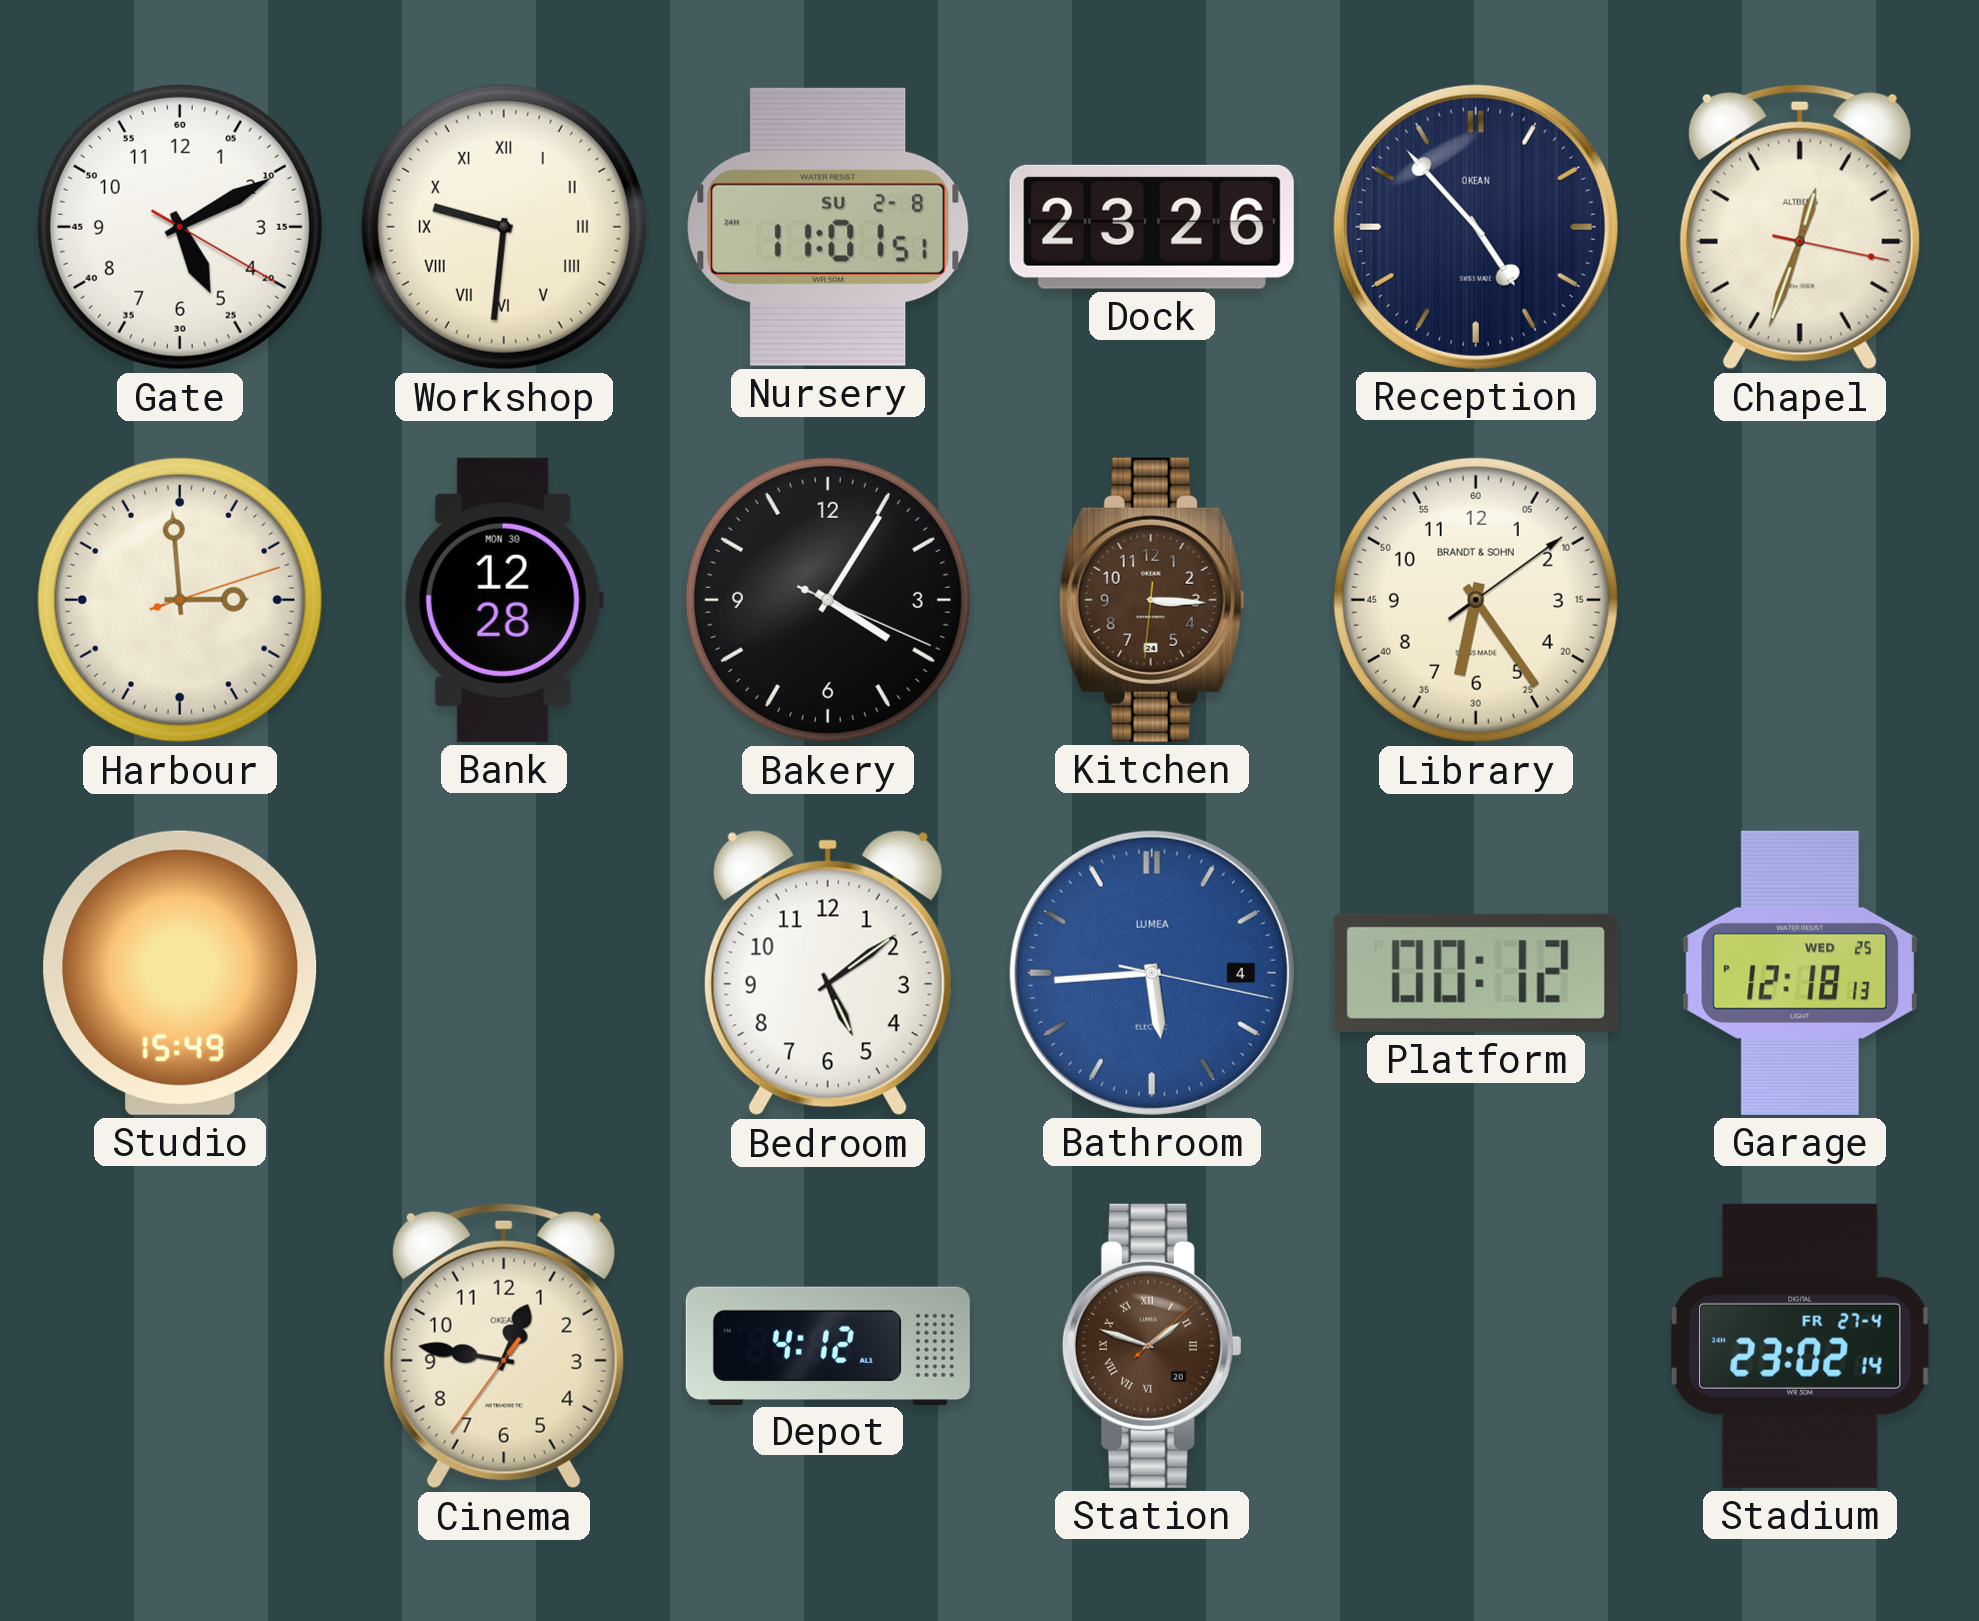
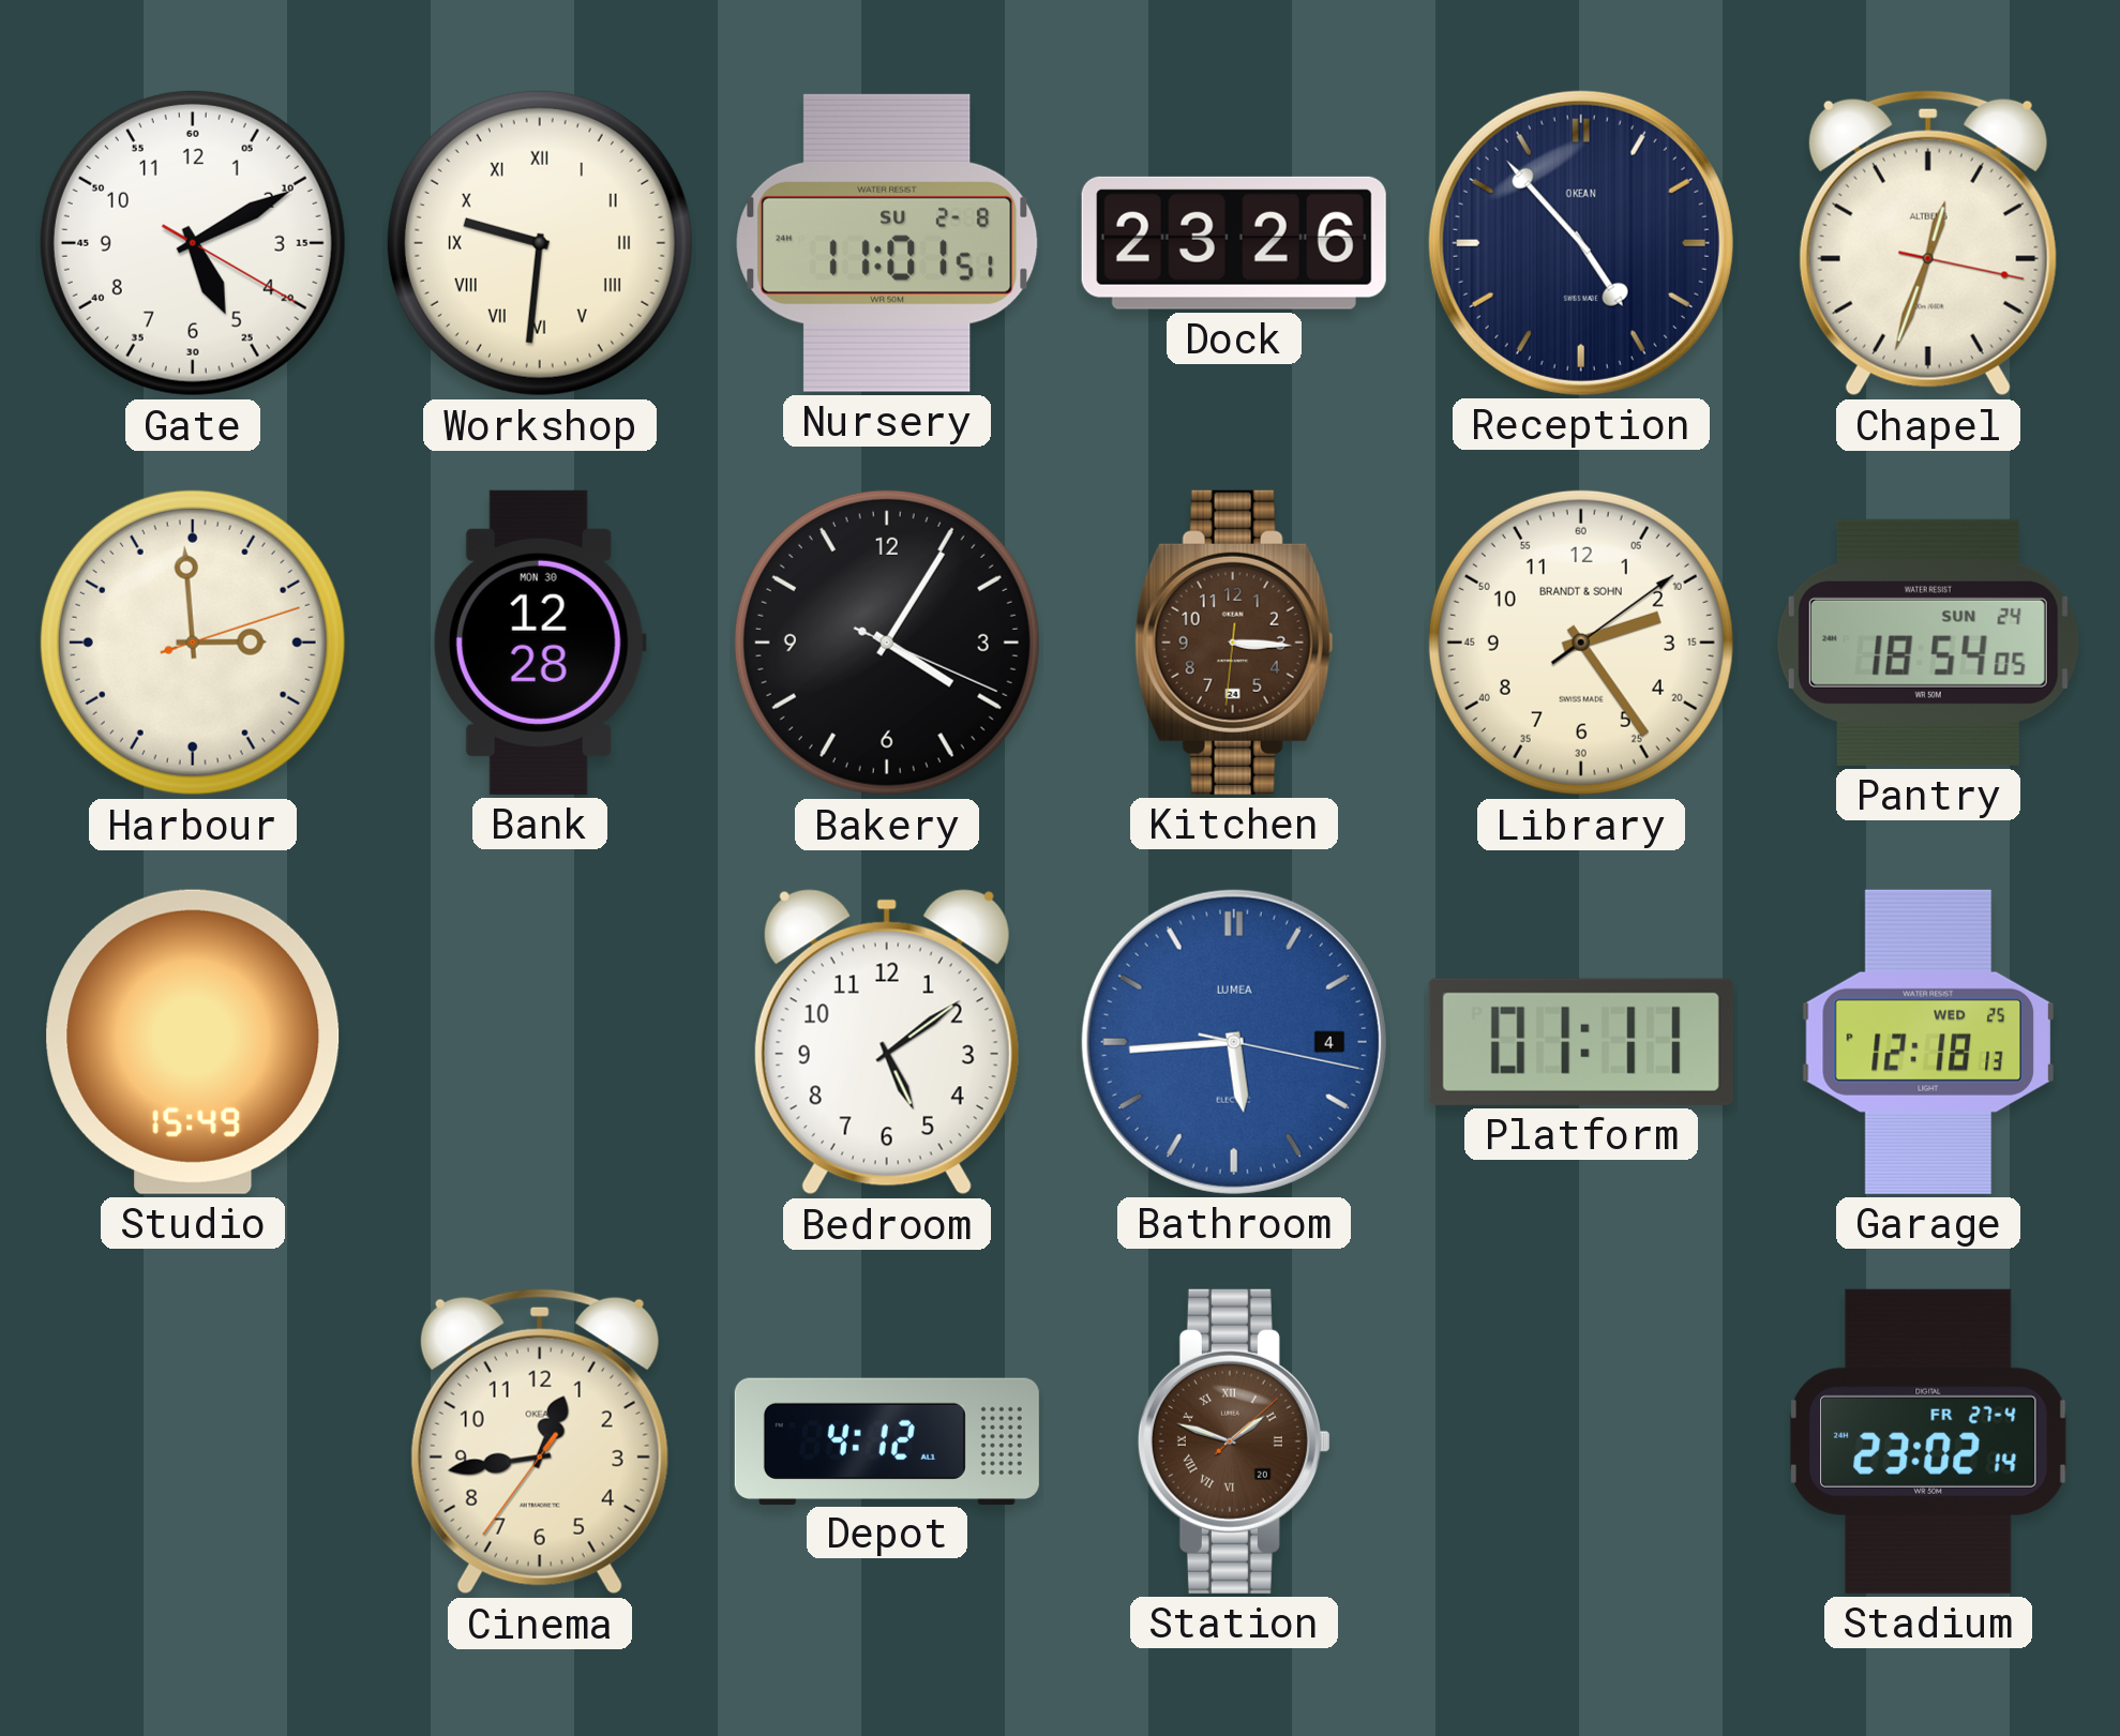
Library: 6:24 -> 2:24 (1581, 643)
Pantry: none -> 18:54 (1928, 643)
Platform: 00:12 -> 01:11 (1581, 1042)
Cinema: 12:46 -> 12:43 (540, 1441)
